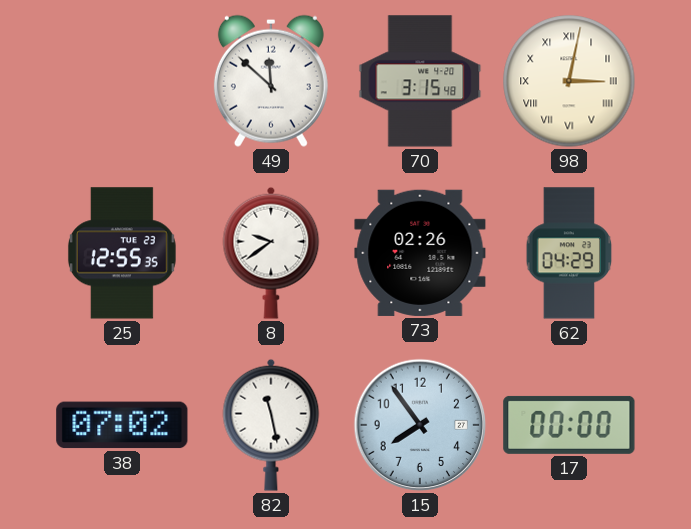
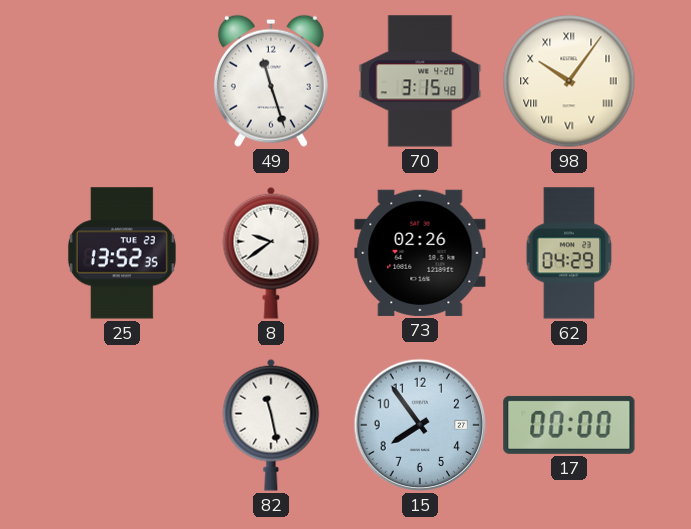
49: 11:52 -> 11:27 (271, 81)
98: 3:02 -> 10:06 (569, 81)
25: 12:55 -> 13:52 (122, 253)
38: 07:02 -> none (122, 425)
